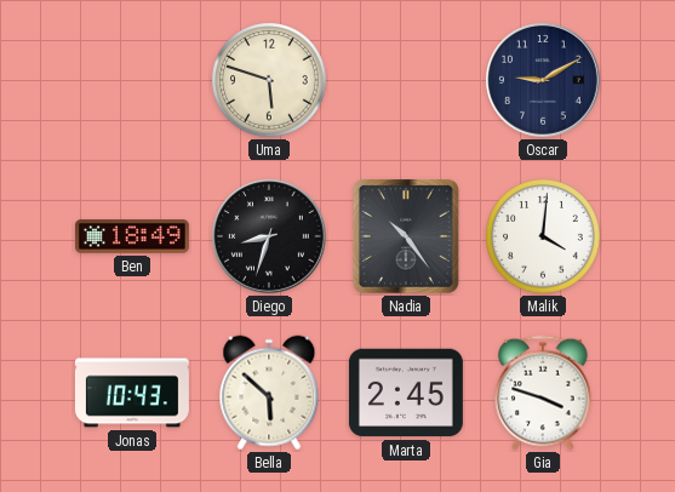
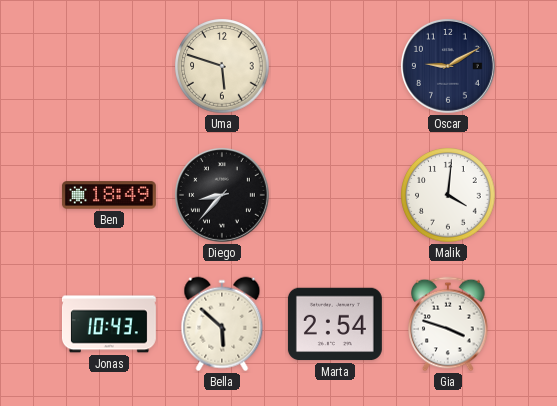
Diego: 8:33 -> 8:37 (222, 195)
Nadia: 10:24 -> none (406, 236)
Marta: 2:45 -> 2:54 (335, 324)
